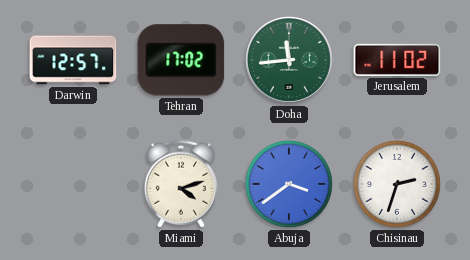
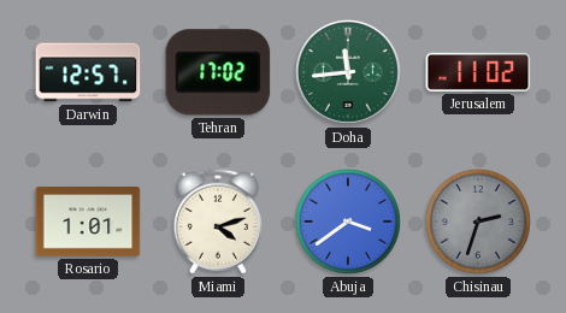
Rosario: none -> 1:01 (88, 223)
Chisinau dial: white -> grey (478, 222)
